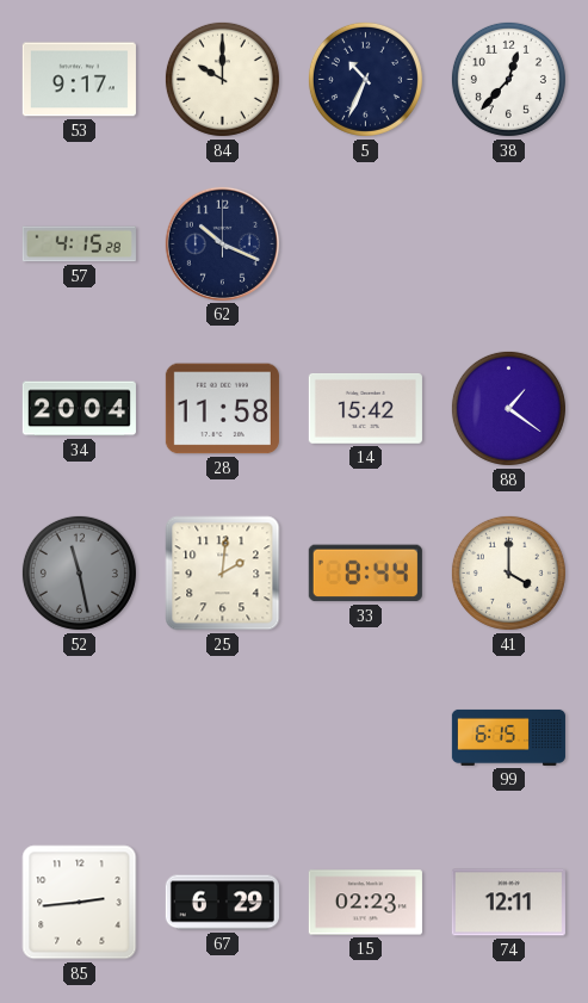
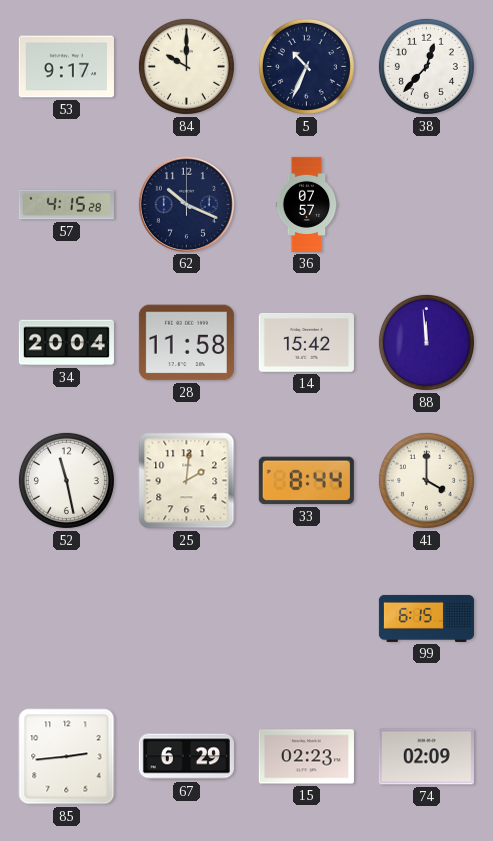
36: none -> 07:57 (307, 204)
88: 1:21 -> 11:59 (426, 342)
52 dial: grey -> white (66, 480)
74: 12:11 -> 02:09 (426, 757)
